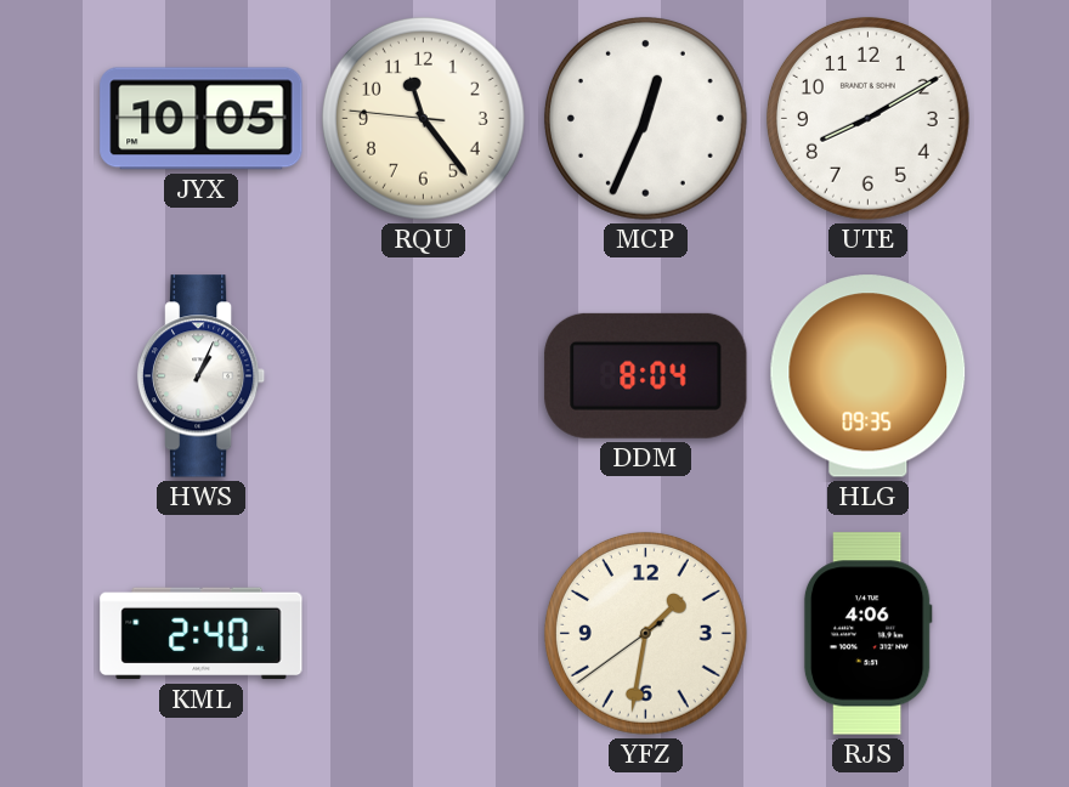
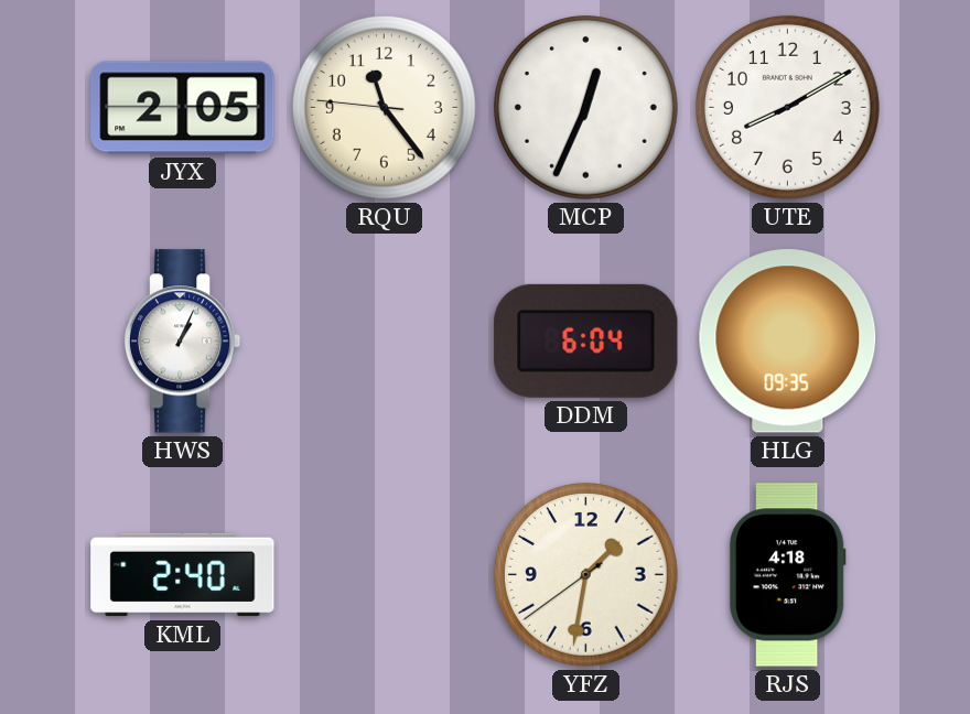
JYX: 10:05 -> 2:05 (183, 108)
DDM: 8:04 -> 6:04 (586, 340)
RJS: 4:06 -> 4:18 (787, 575)
